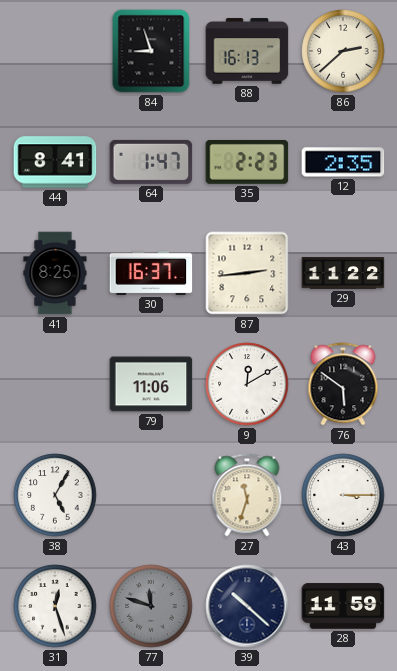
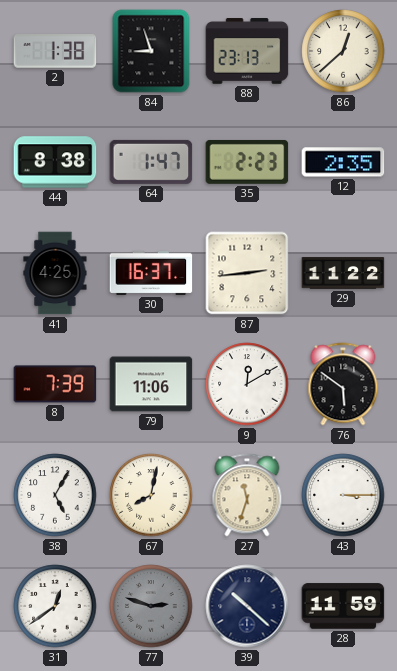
2: none -> 1:38 (55, 51)
88: 16:13 -> 23:13 (247, 51)
86: 2:38 -> 12:38 (343, 51)
44: 8:41 -> 8:38 (55, 162)
41: 8:25 -> 4:25 (55, 273)
8: none -> 7:39 (55, 384)
67: none -> 8:02 (151, 495)
31: 12:27 -> 12:39 (55, 606)
77: 11:48 -> 2:48 (151, 606)
